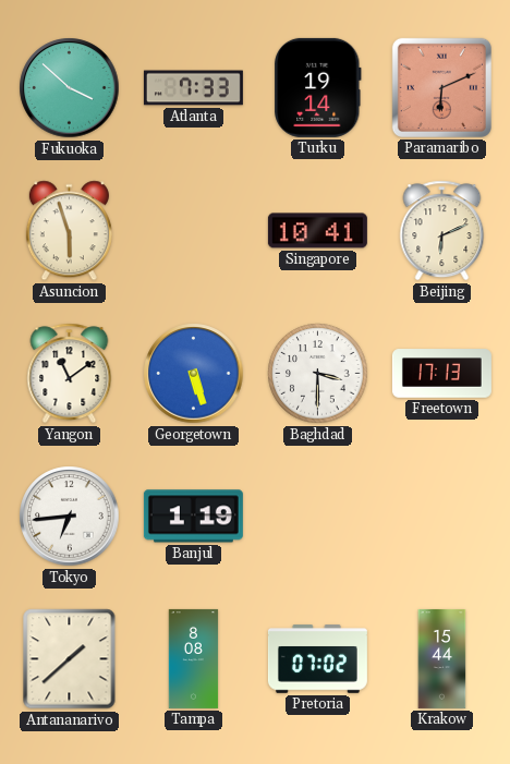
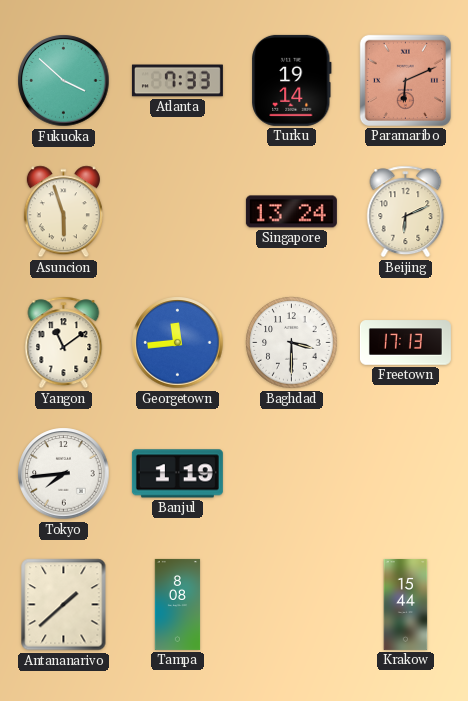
Singapore: 10:41 -> 13:24 (291, 212)
Georgetown: 5:27 -> 11:44 (178, 343)
Tokyo: 6:44 -> 7:44 (64, 474)
Pretoria: 07:02 -> none (317, 659)
